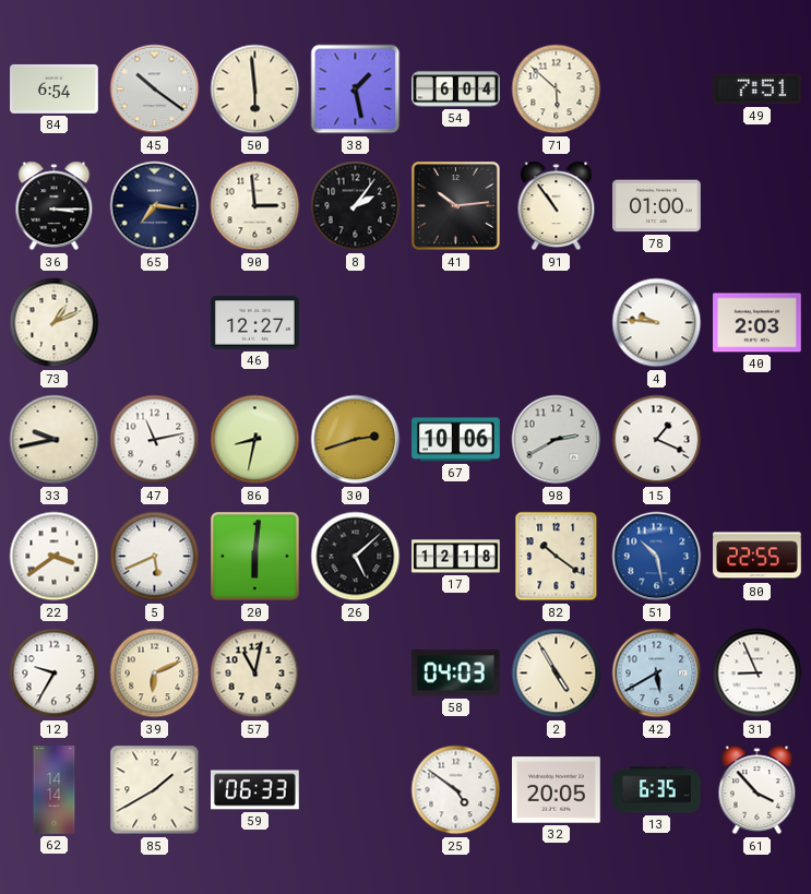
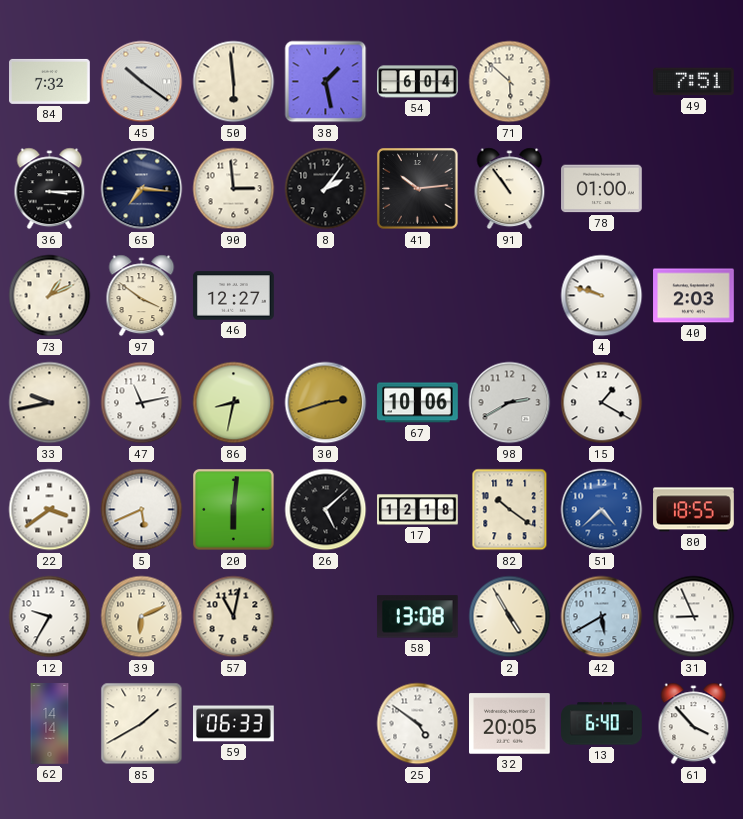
84: 6:54 -> 7:32 (50, 81)
97: none -> 3:51 (142, 296)
4: 9:46 -> 9:48 (602, 296)
15: 1:19 -> 1:20 (602, 403)
51: 10:28 -> 4:38 (602, 510)
80: 22:55 -> 18:55 (694, 510)
58: 04:03 -> 13:08 (417, 617)
13: 6:35 -> 6:40 (602, 724)
